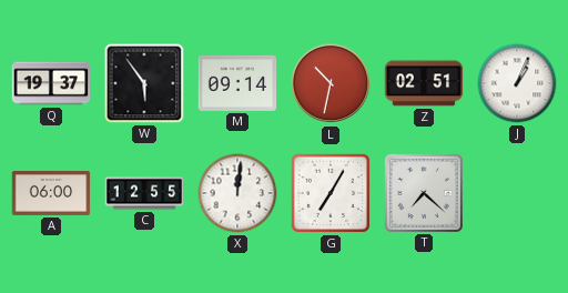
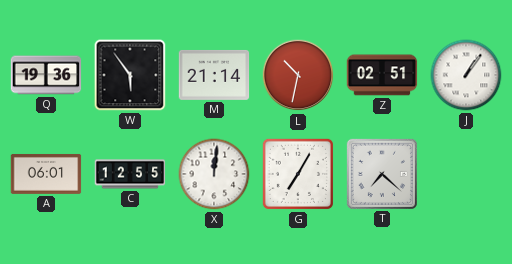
Q: 19:37 -> 19:36 (46, 75)
M: 09:14 -> 21:14 (214, 75)
J: 1:04 -> 1:06 (466, 75)
A: 06:00 -> 06:01 (46, 174)
